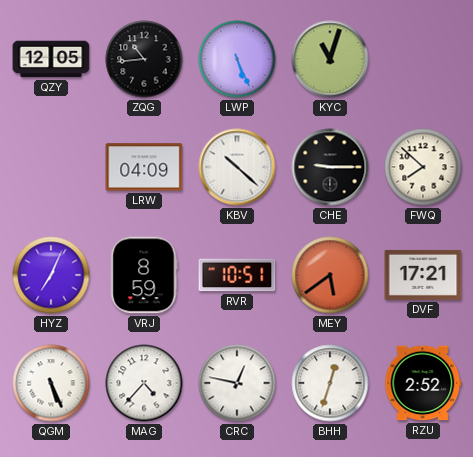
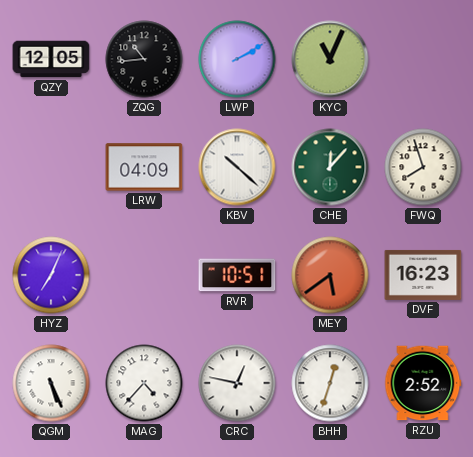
LWP: 5:26 -> 2:10 (237, 59)
KYC: 11:03 -> 11:04 (330, 59)
CHE: 9:15 -> 12:07 (330, 167)
CHE dial: black -> green (330, 167)
FWQ: 7:52 -> 7:57 (423, 167)
VRJ: 8:59 -> none (144, 275)
DVF: 17:21 -> 16:23 (423, 275)
